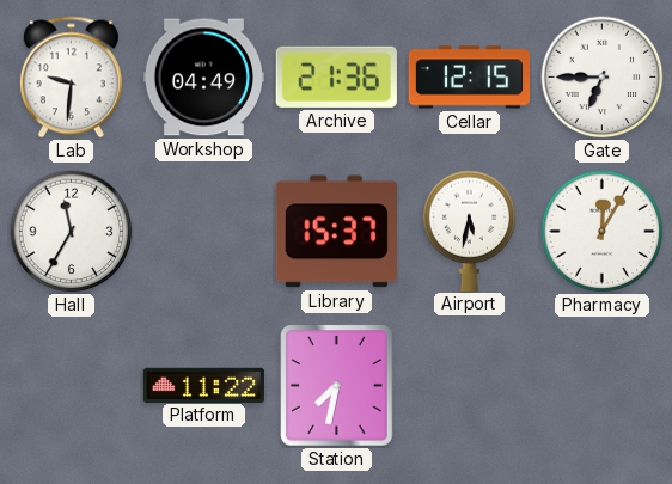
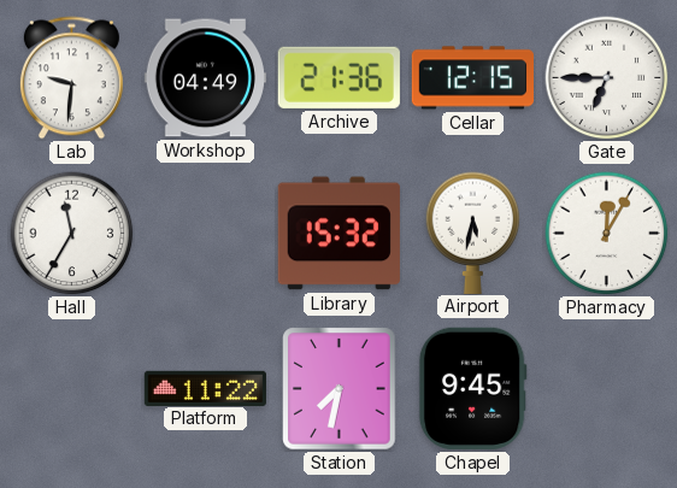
Library: 15:37 -> 15:32 (338, 234)
Chapel: none -> 9:45 (472, 388)
